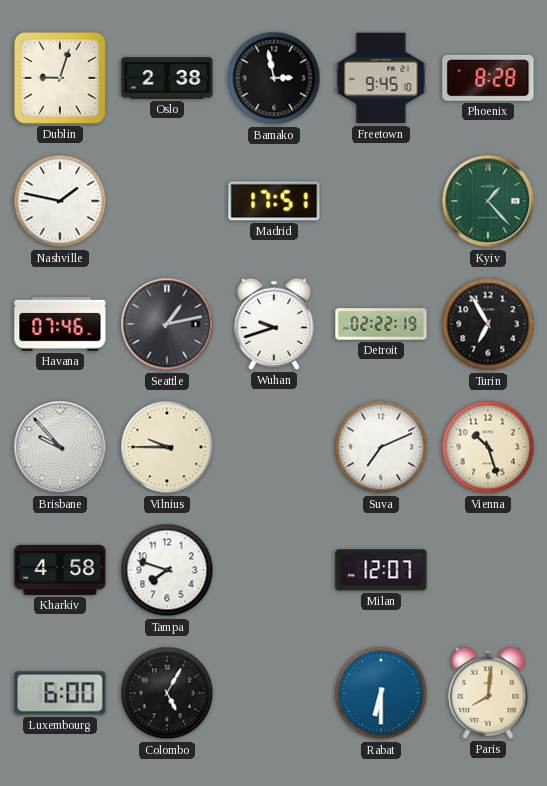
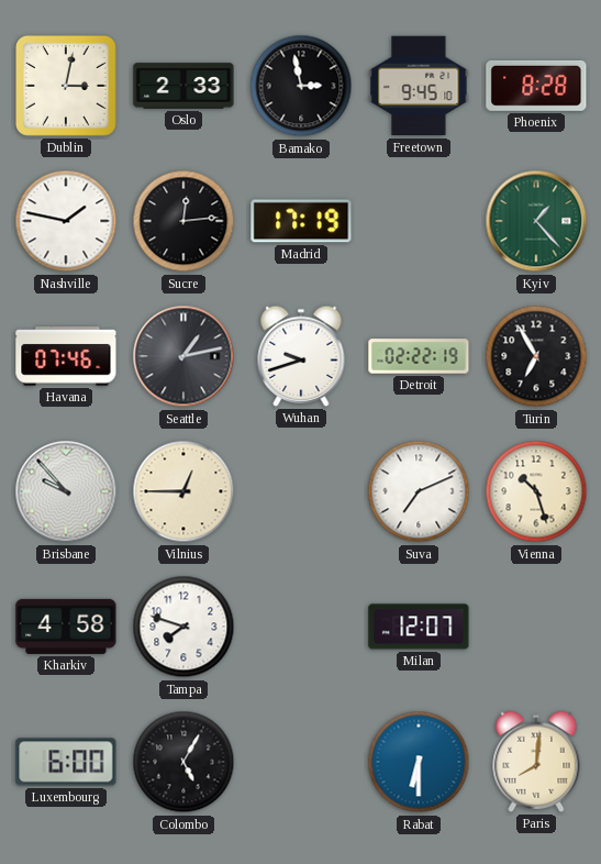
Dublin: 9:03 -> 3:02 (66, 86)
Oslo: 2:38 -> 2:33 (183, 86)
Sucre: none -> 12:14 (183, 221)
Madrid: 17:51 -> 17:19 (301, 221)
Vilnius: 9:45 -> 12:45 (183, 491)
